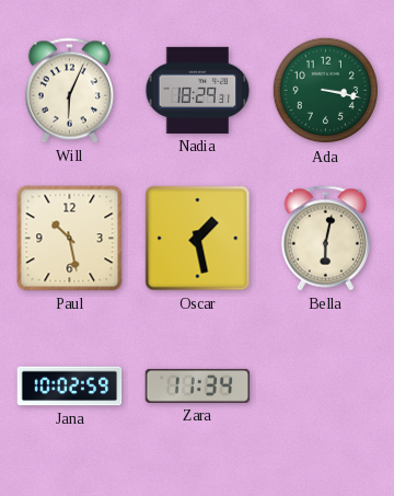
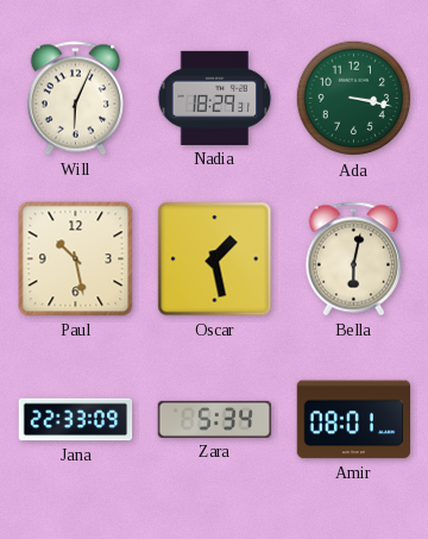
Jana: 10:02 -> 22:33 (76, 420)
Zara: 11:34 -> 5:34 (215, 419)
Amir: none -> 08:01 (354, 420)
